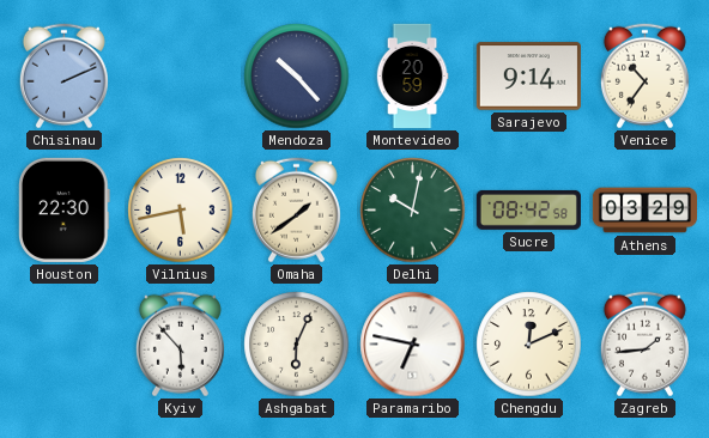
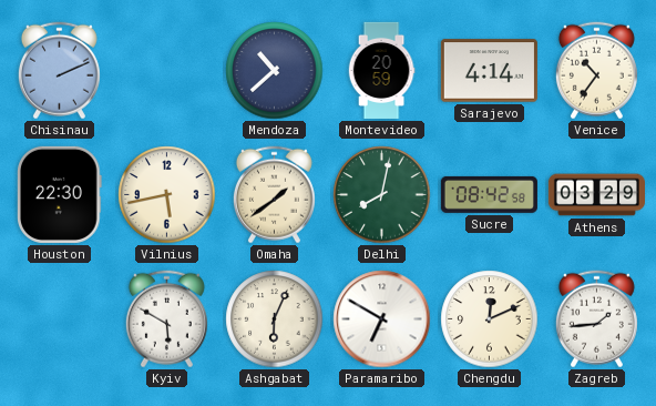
Mendoza: 10:23 -> 10:38 (275, 71)
Sarajevo: 9:14 -> 4:14 (489, 71)
Delhi: 10:02 -> 8:02 (382, 195)
Kyiv: 5:53 -> 5:50 (166, 319)
Paramaribo: 6:47 -> 6:50 (382, 319)
